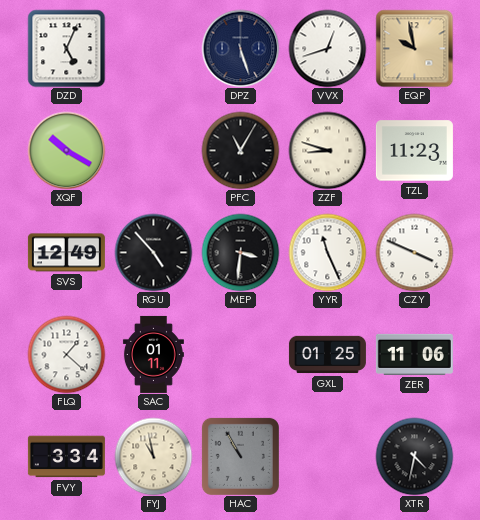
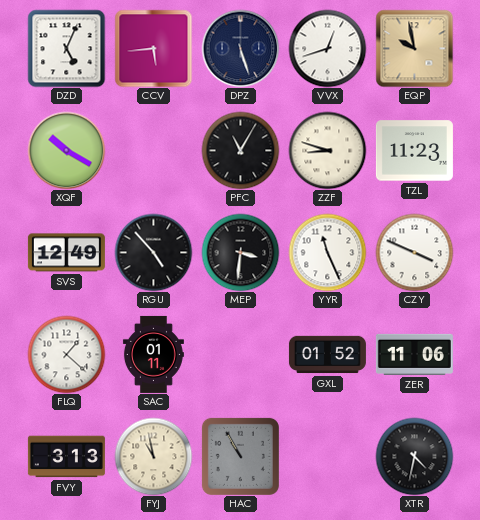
CCV: none -> 5:44 (153, 48)
GXL: 01:25 -> 01:52 (327, 355)
FVY: 3:34 -> 3:13 (66, 457)
